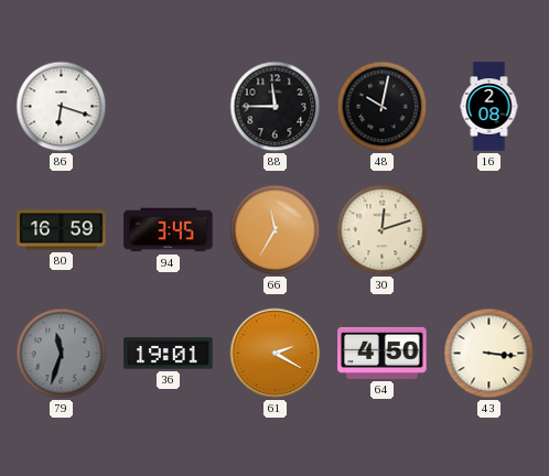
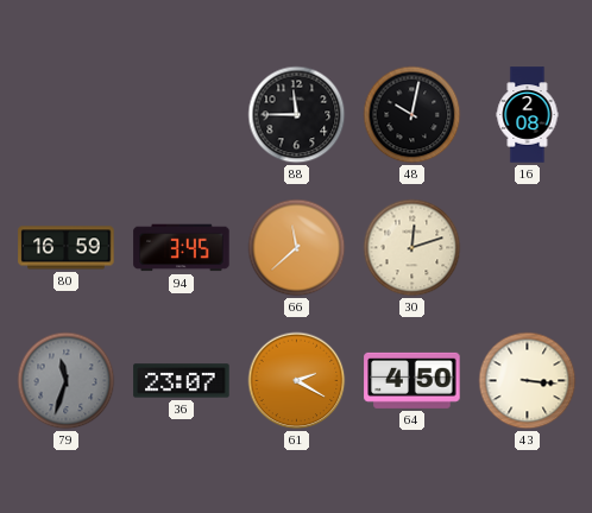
86: 6:18 -> none (62, 107)
66: 11:35 -> 11:38 (297, 248)
36: 19:01 -> 23:07 (182, 381)
